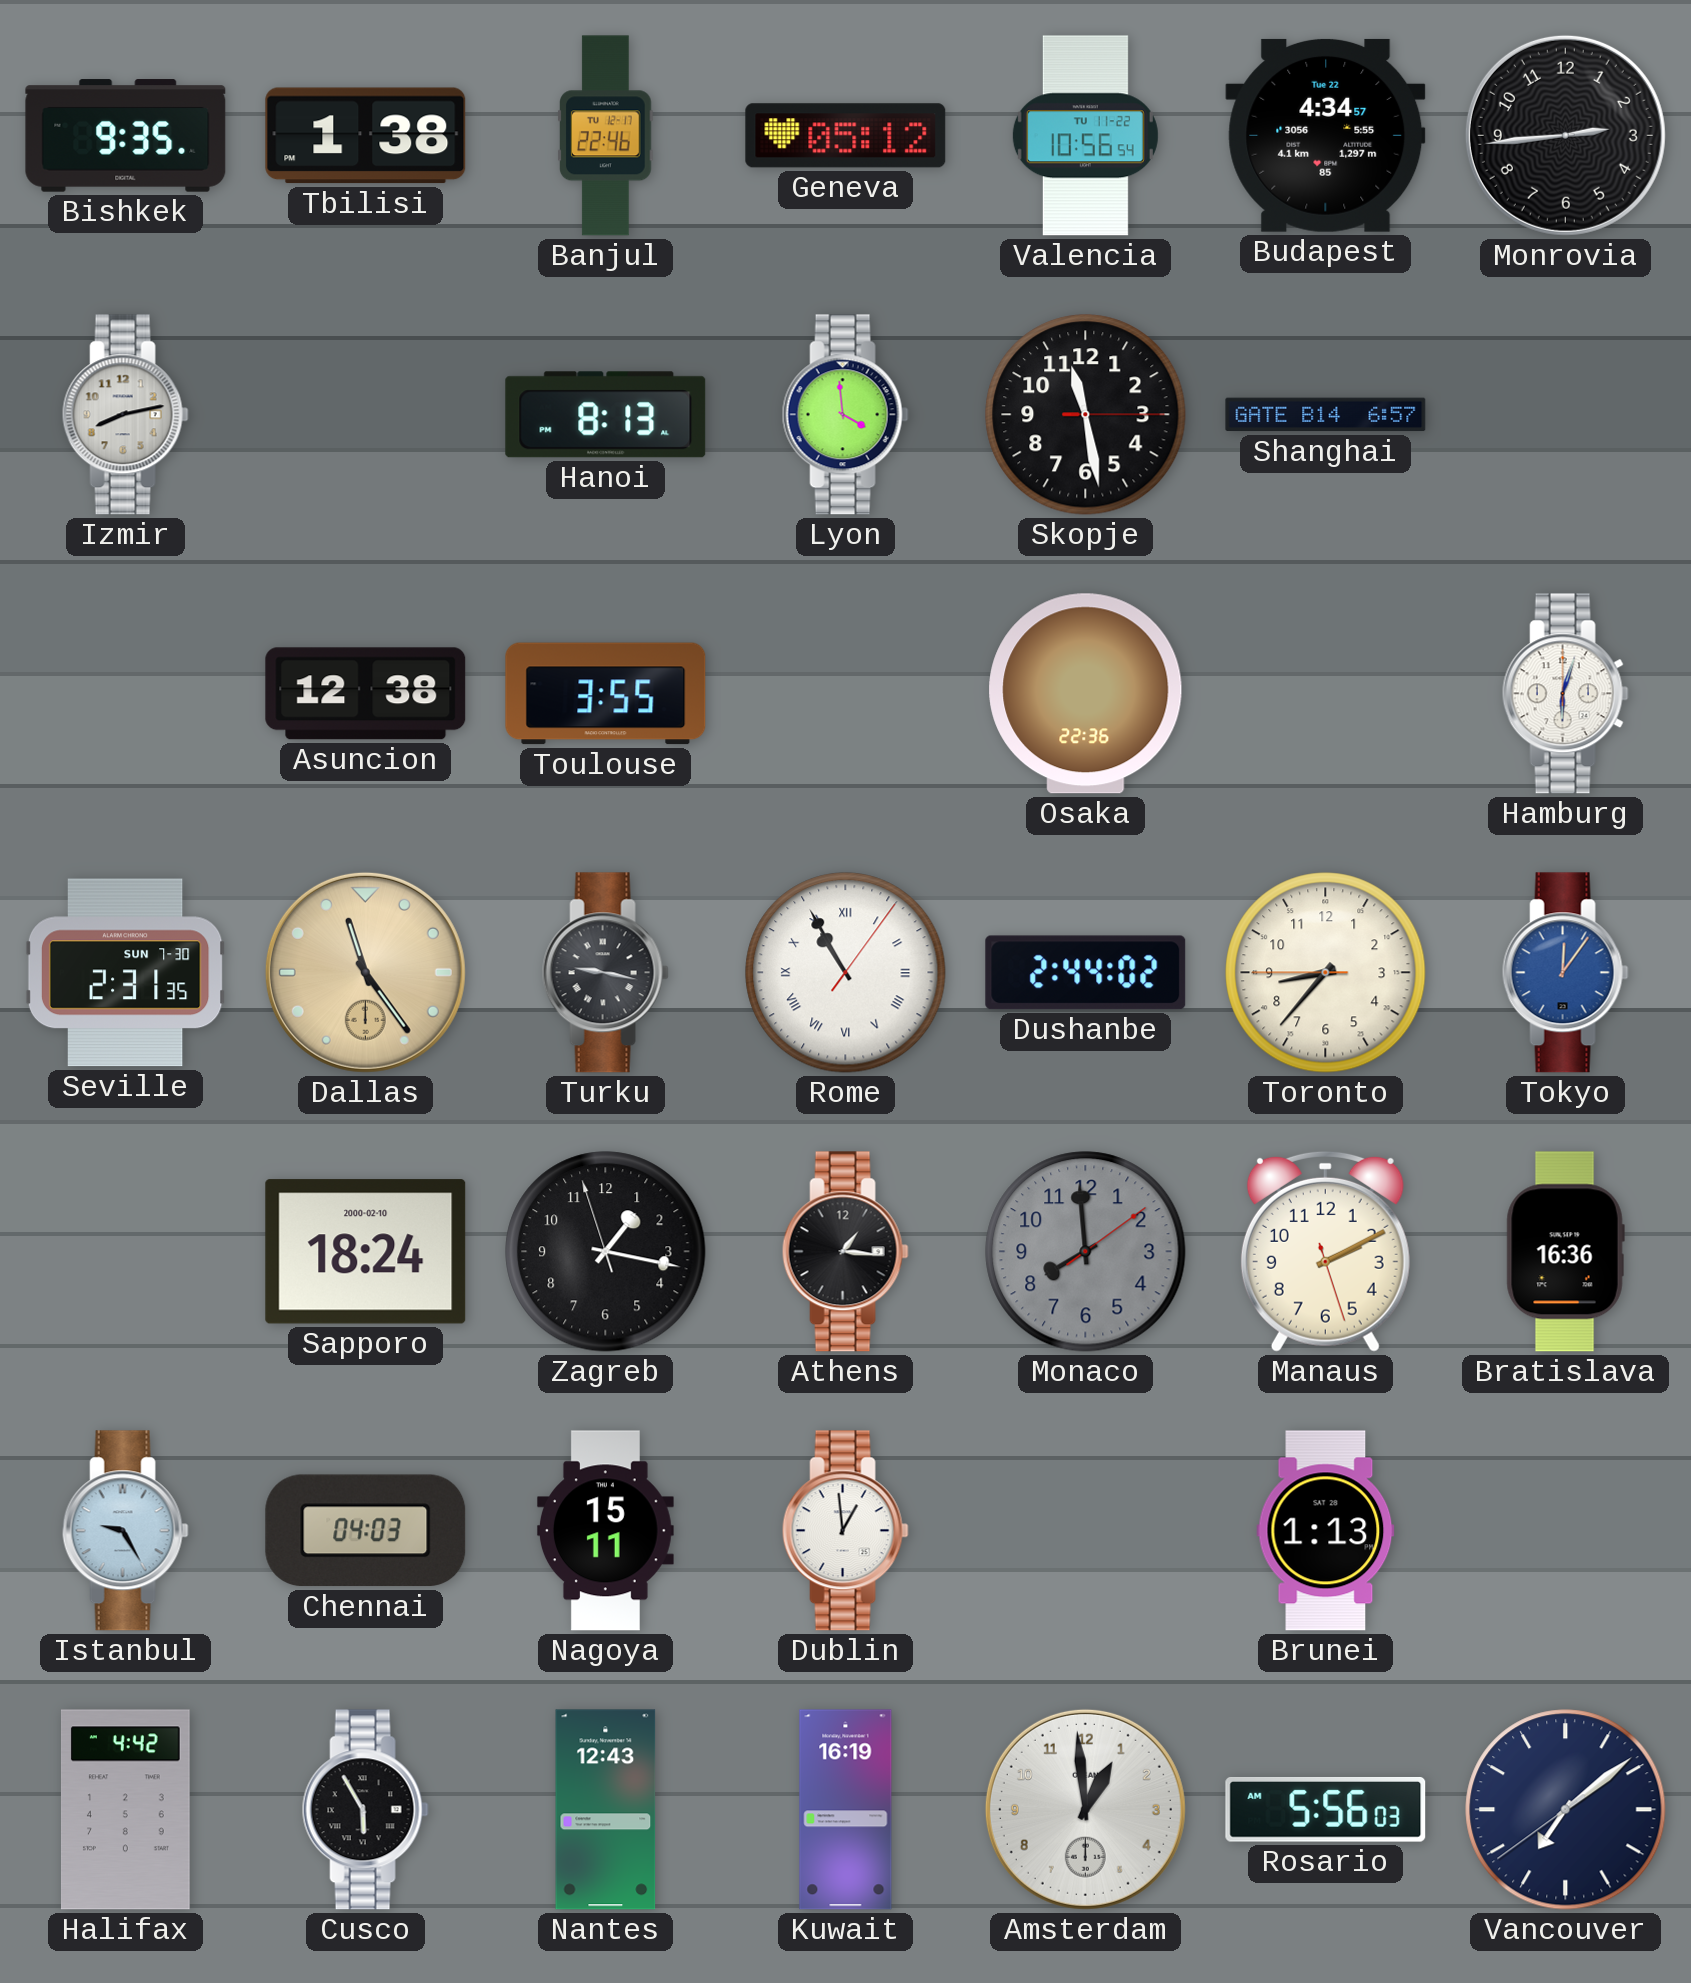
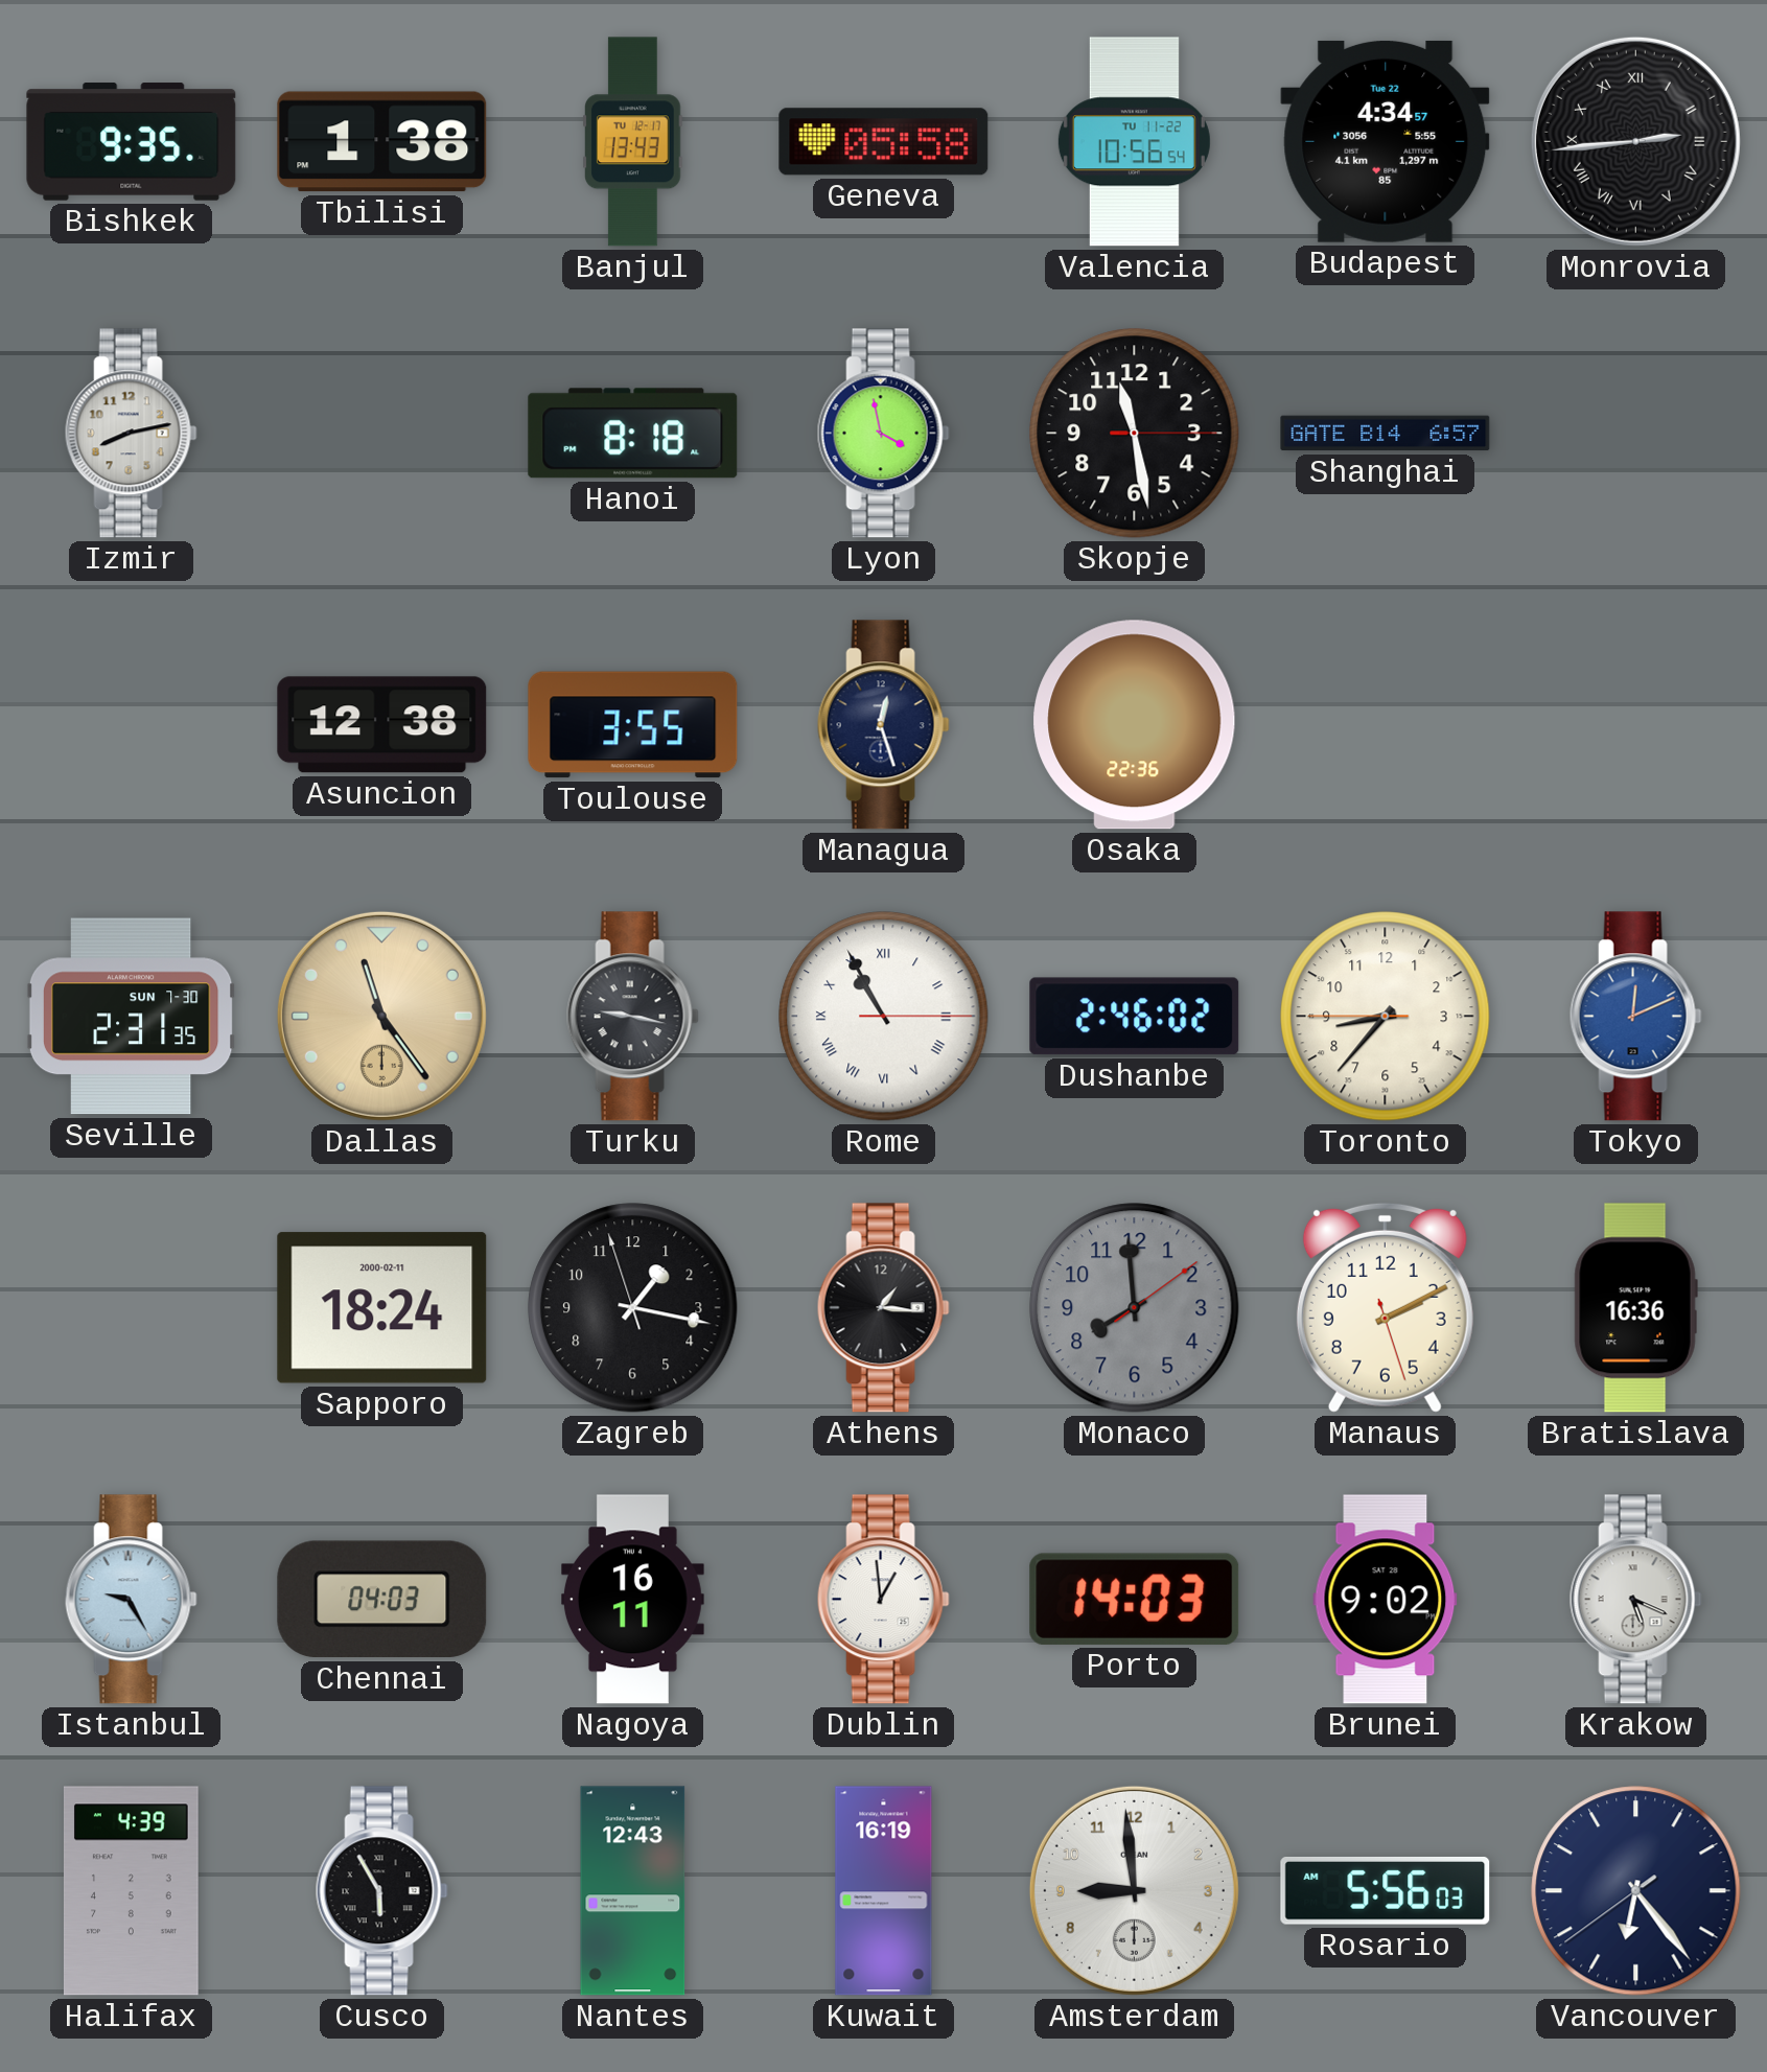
Banjul: 22:46 -> 13:43 (633, 142)
Geneva: 05:12 -> 05:58 (884, 142)
Monrovia numerals: Arabic -> Roman (1635, 141)
Hanoi: 8:13 -> 8:18 (633, 434)
Lyon: 3:59 -> 3:58 (883, 434)
Managua: none -> 12:27 (883, 725)
Hamburg: 6:03 -> none (1565, 694)
Rome: 10:55:06 -> 10:55:15 (884, 1017)
Dushanbe: 2:44 -> 2:46 (1135, 1017)
Tokyo: 12:06 -> 12:11 (1635, 1017)
Sapporo date: 2000-02-10 -> 2000-02-11 (382, 1308)
Nagoya: 15:11 -> 16:11 (632, 1600)
Porto: none -> 14:03 (1135, 1599)
Brunei: 1:13 -> 9:02 (1386, 1600)
Krakow: none -> 5:19 (1635, 1600)
Halifax: 4:42 -> 4:39 (131, 1891)
Amsterdam: 12:59 -> 8:59 (1134, 1890)
Vancouver: 7:08 -> 6:23 (1636, 1891)
